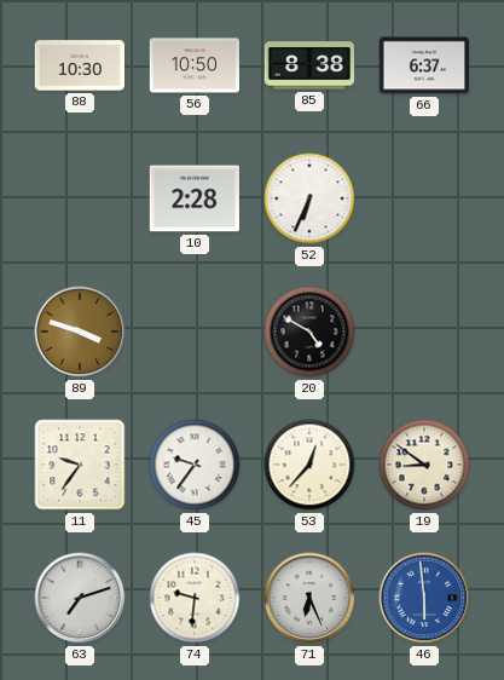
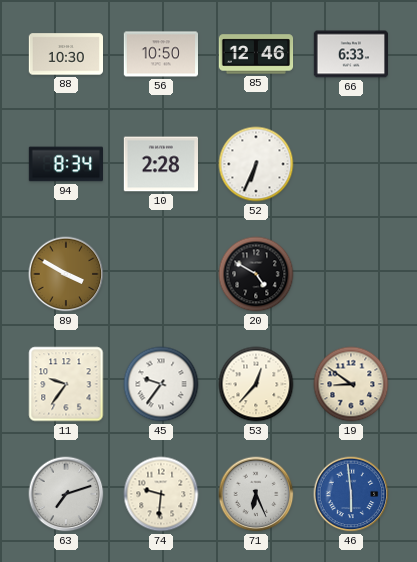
85: 8:38 -> 12:46 (256, 54)
66: 6:37 -> 6:33 (350, 54)
94: none -> 8:34 (65, 164)
89: 3:48 -> 3:50 (66, 274)
